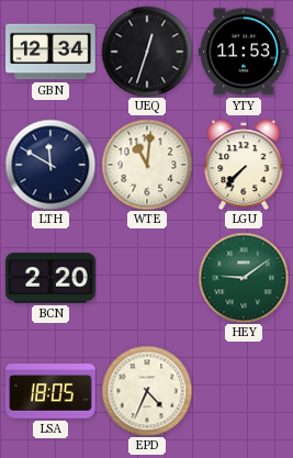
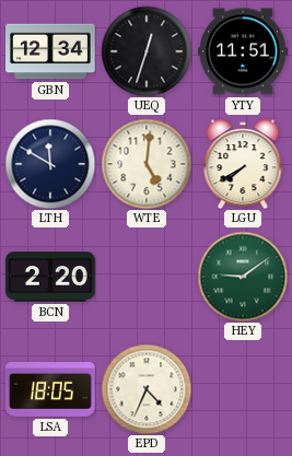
YTY: 11:53 -> 11:51 (244, 51)
WTE: 11:01 -> 5:01 (147, 164)
LGU: 7:37 -> 7:40 (243, 164)
